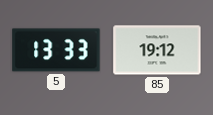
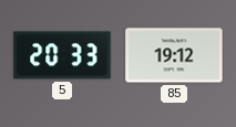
5: 13:33 -> 20:33 (62, 55)
